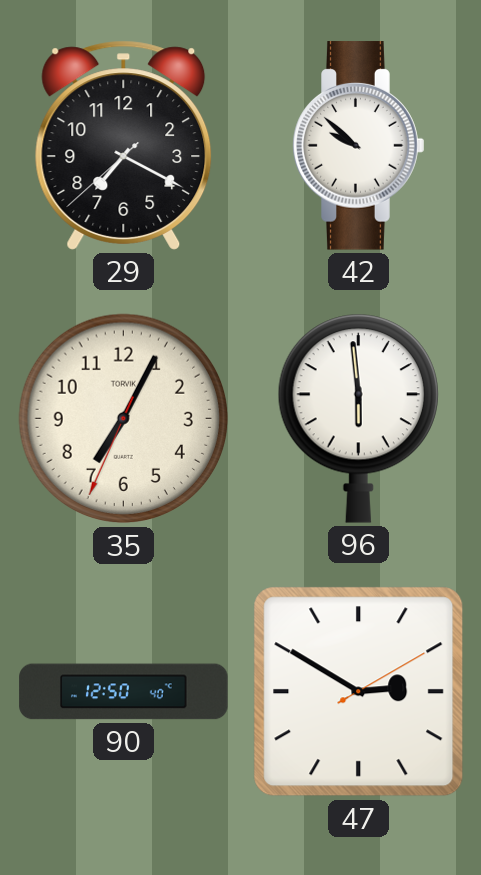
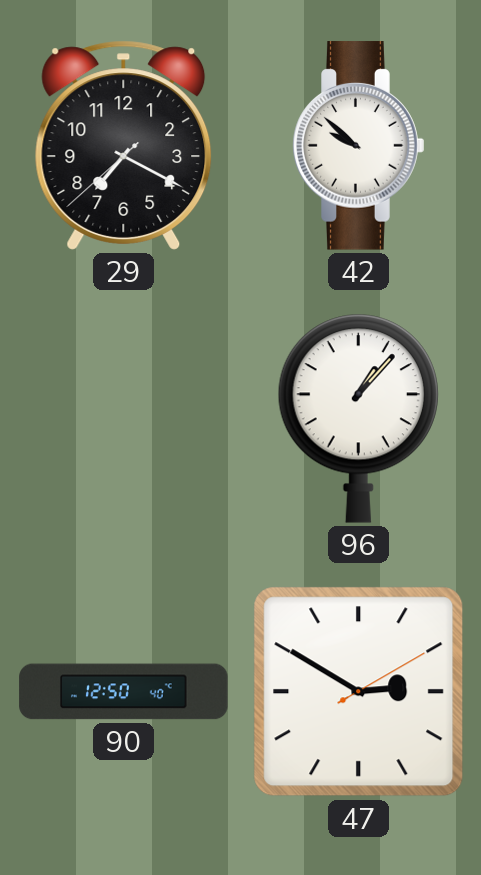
35: 7:04 -> none (124, 419)
96: 5:59 -> 1:07 (358, 418)
